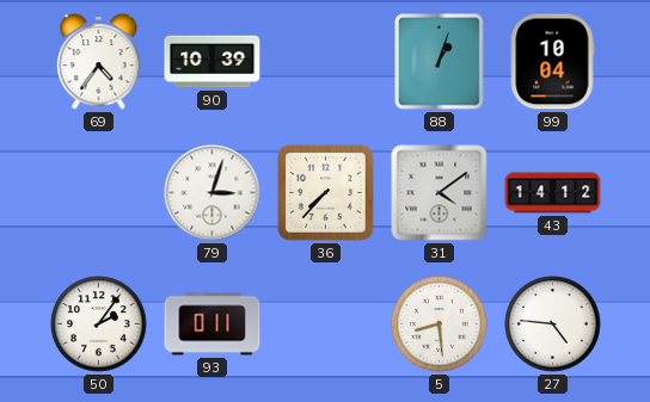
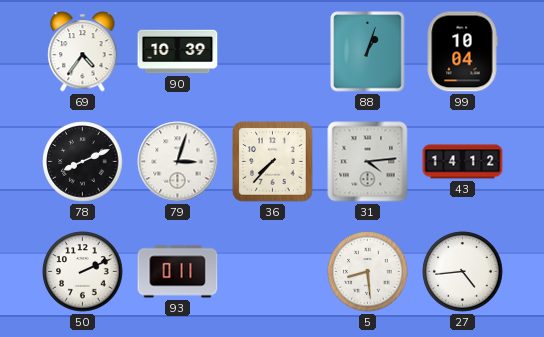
78: none -> 8:11 (83, 162)
31: 4:09 -> 4:14 (368, 162)
50: 2:06 -> 2:11 (83, 272)
27: 4:46 -> 4:44 (463, 272)
